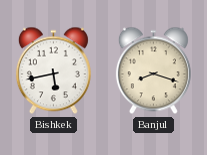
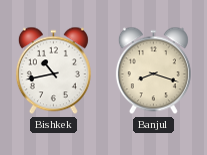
Bishkek: 5:43 -> 10:43 (53, 71)
